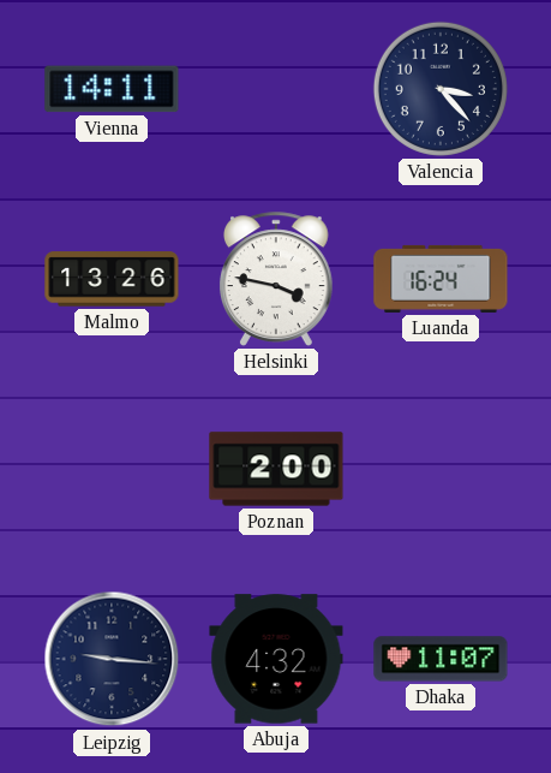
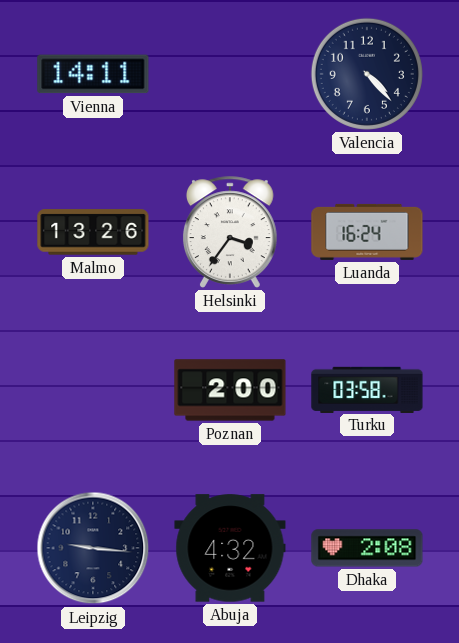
Valencia: 3:23 -> 4:23 (367, 74)
Helsinki: 3:47 -> 3:36 (230, 232)
Turku: none -> 03:58 (367, 389)
Dhaka: 11:07 -> 2:08 (367, 548)
